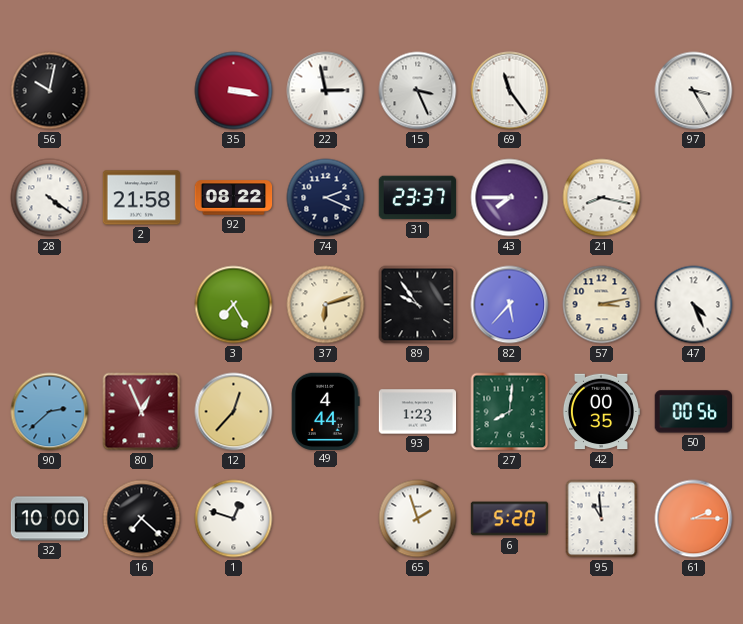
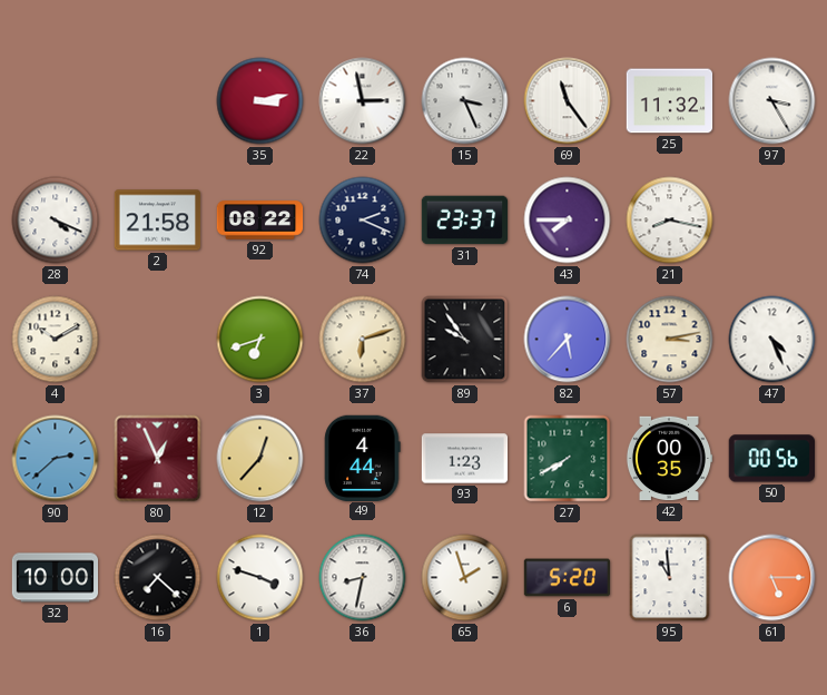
56: 10:02 -> none (50, 91)
35: 3:17 -> 3:13 (260, 101)
25: none -> 11:32 (670, 101)
28: 4:21 -> 4:19 (56, 221)
4: none -> 10:10 (56, 340)
3: 7:25 -> 6:42 (260, 340)
27: 8:01 -> 7:40 (568, 459)
1: 12:48 -> 3:48 (260, 578)
36: none -> 8:32 (363, 578)
61: 2:15 -> 5:15 (772, 578)
